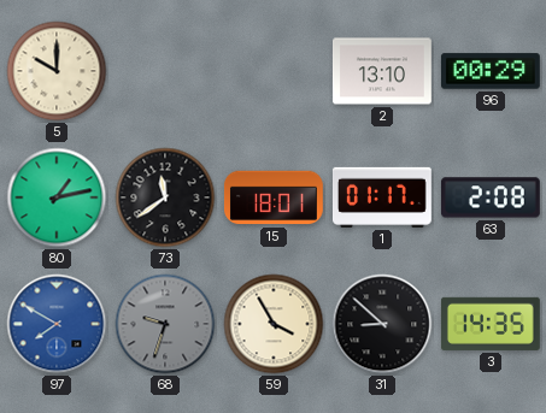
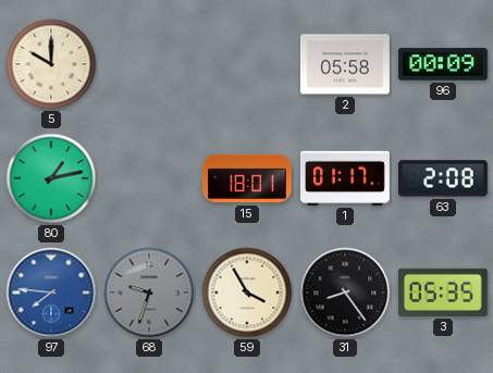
2: 13:10 -> 05:58 (345, 64)
96: 00:29 -> 00:09 (443, 64)
73: 11:39 -> none (165, 197)
97: 7:50 -> 7:46 (51, 293)
31: 8:52 -> 8:24 (345, 293)
3: 14:35 -> 05:35 (443, 293)
